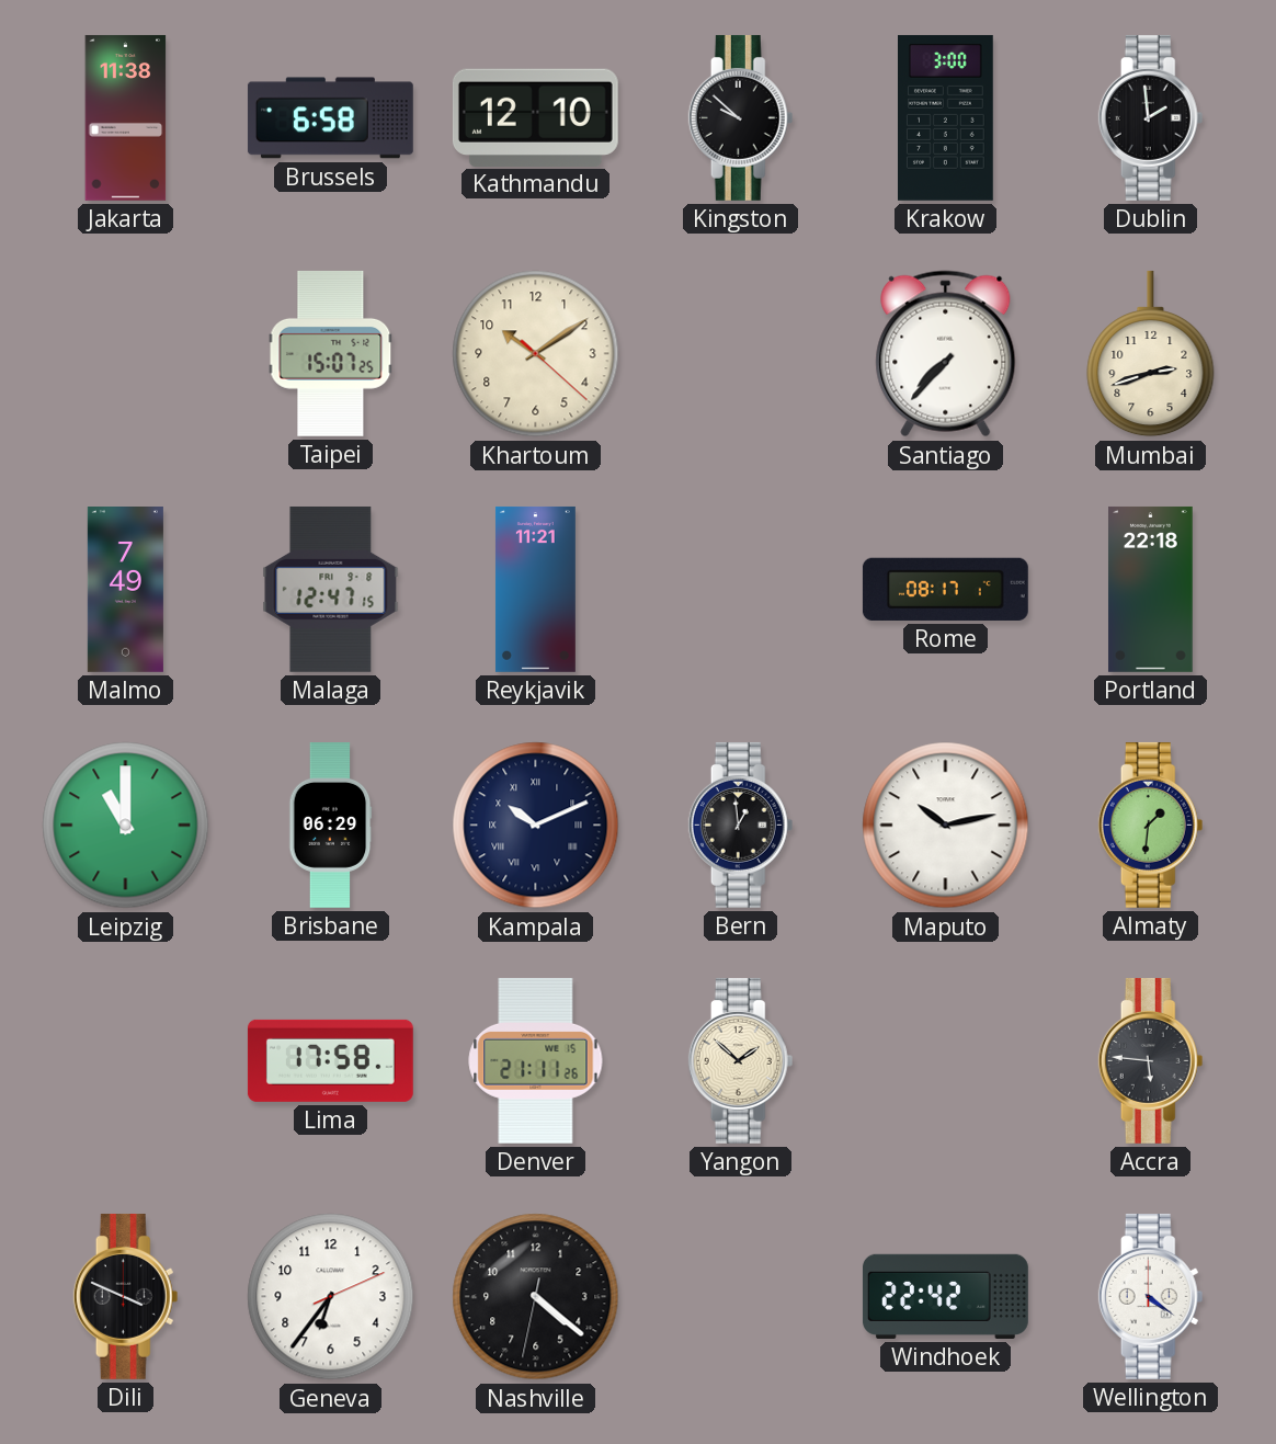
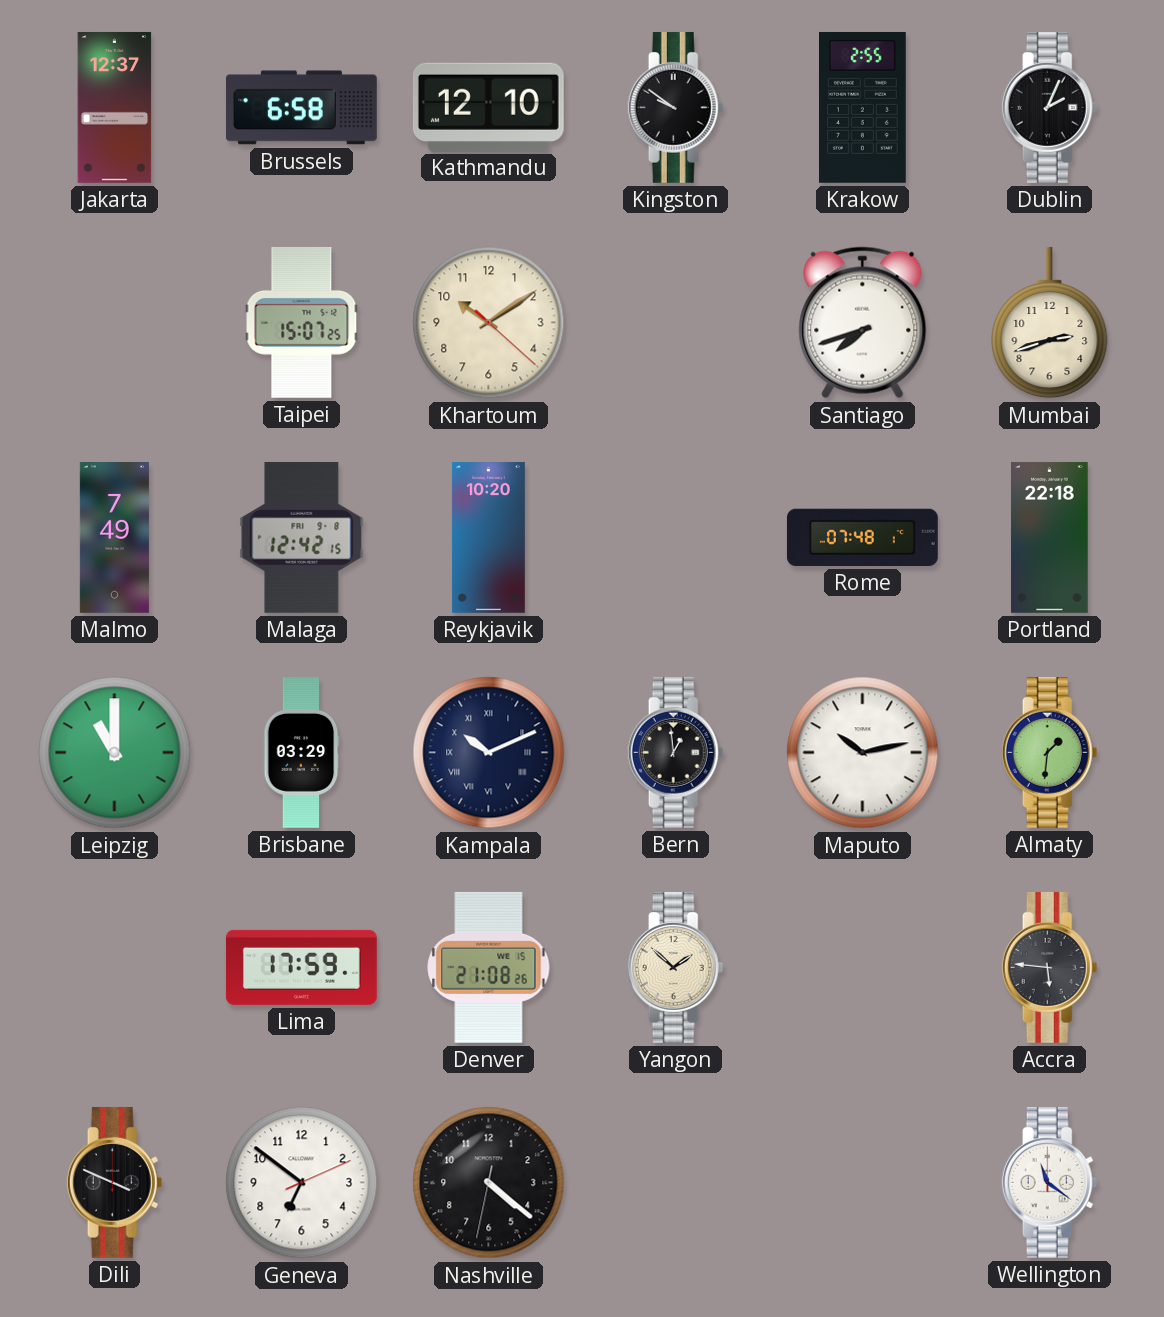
Jakarta: 11:38 -> 12:37 (115, 107)
Kingston: 9:52 -> 9:51 (676, 107)
Krakow: 3:00 -> 2:55 (863, 107)
Dublin: 1:59 -> 2:04 (1050, 107)
Santiago: 7:37 -> 7:42 (863, 323)
Malaga: 12:47 -> 12:42 (302, 537)
Reykjavik: 11:21 -> 10:20 (488, 537)
Rome: 08:17 -> 07:48 (862, 537)
Brisbane: 06:29 -> 03:29 (302, 753)
Lima: 17:58 -> 17:59 (301, 967)
Denver: 21:11 -> 21:08 (489, 967)
Geneva: 6:36 -> 6:51 (302, 1183)
Windhoek: 22:42 -> none (945, 1296)
Wellington: 4:21 -> 11:21 (1050, 1182)
